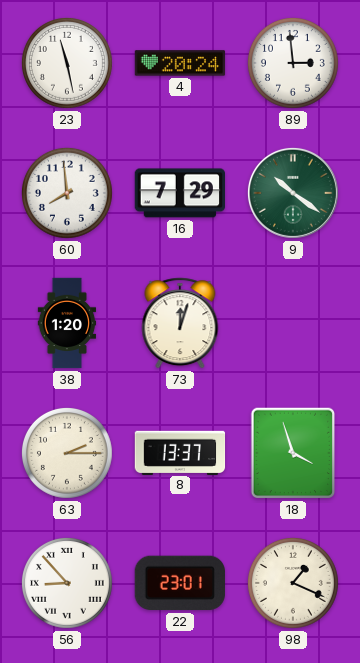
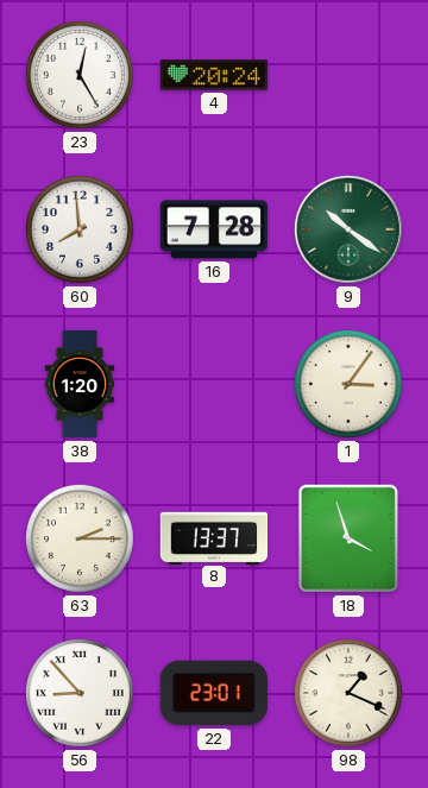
23: 11:28 -> 12:25 (80, 75)
89: 2:59 -> none (293, 63)
16: 7:29 -> 7:28 (213, 229)
73: 12:03 -> none (180, 323)
1: none -> 3:06 (348, 384)
